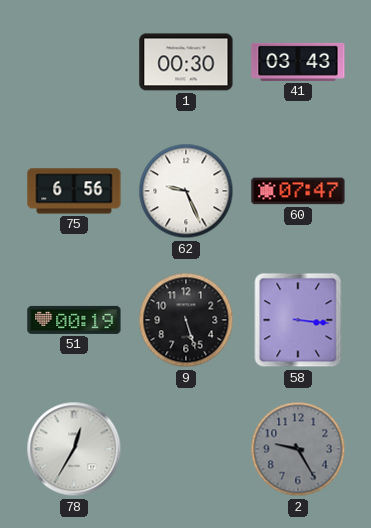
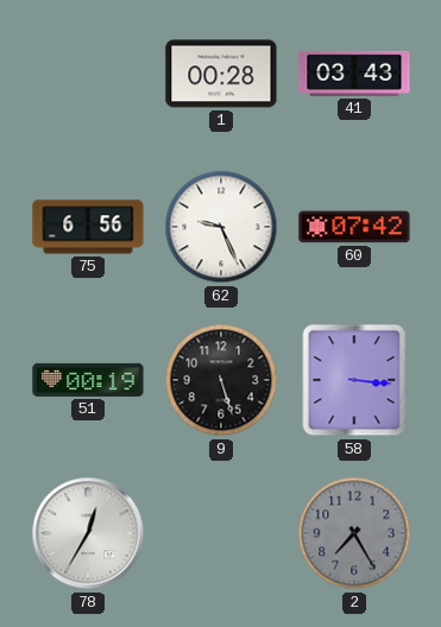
1: 00:30 -> 00:28 (221, 74)
60: 07:47 -> 07:42 (354, 227)
2: 9:25 -> 7:25 (354, 533)
